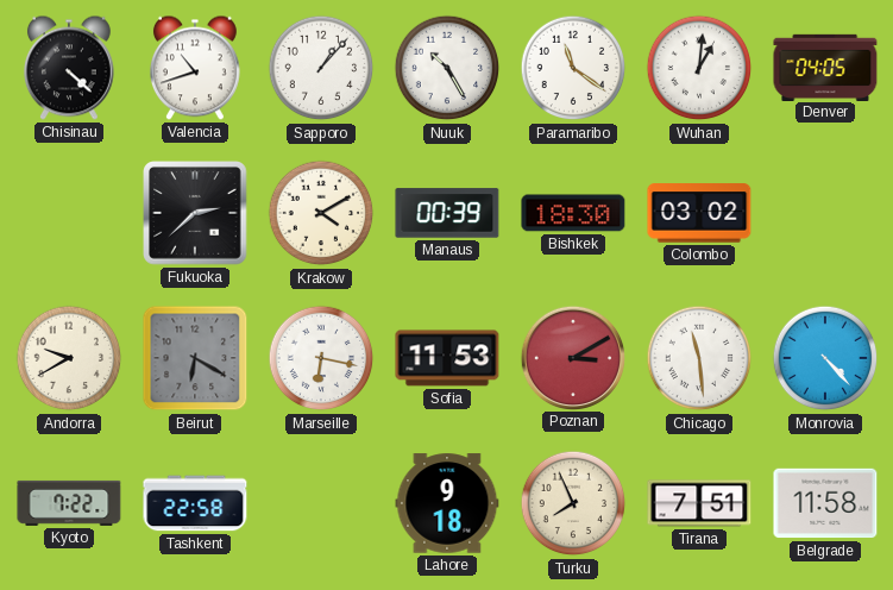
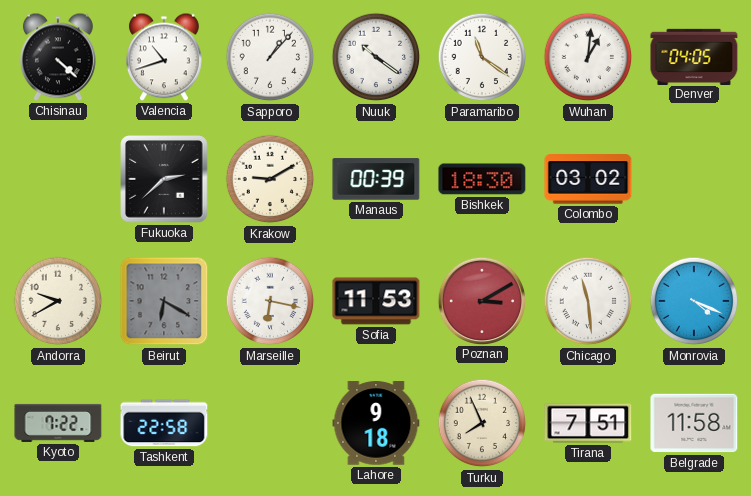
Nuuk: 10:25 -> 10:21 (376, 57)
Krakow: 4:10 -> 9:10 (270, 179)
Monrovia: 4:23 -> 4:19 (694, 301)
